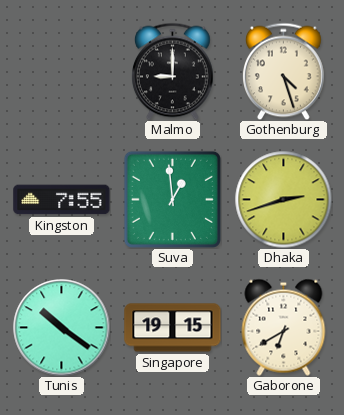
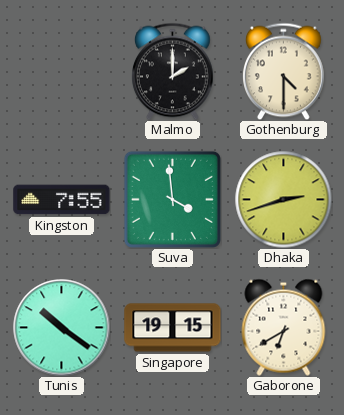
Malmo: 9:00 -> 2:00 (173, 71)
Gothenburg: 4:27 -> 4:30 (284, 71)
Suva: 12:59 -> 3:59 (172, 199)
